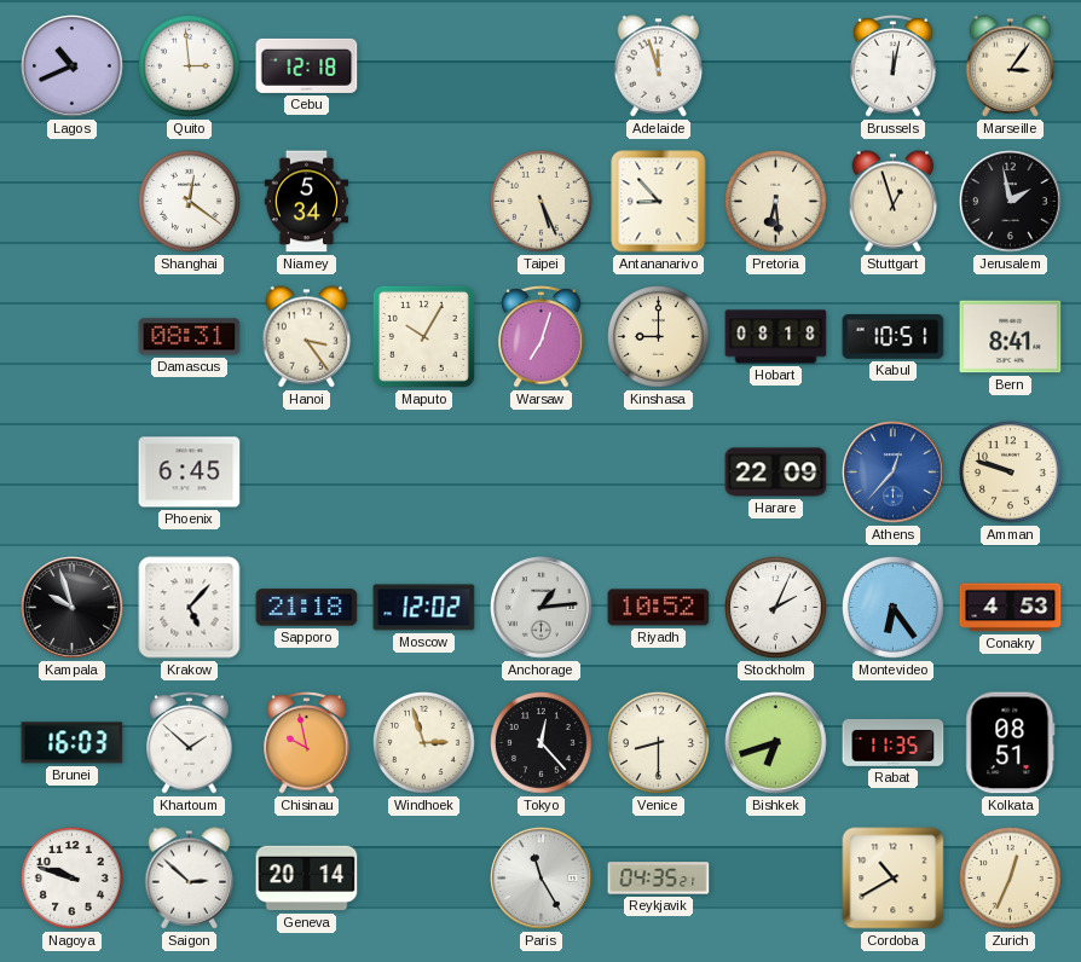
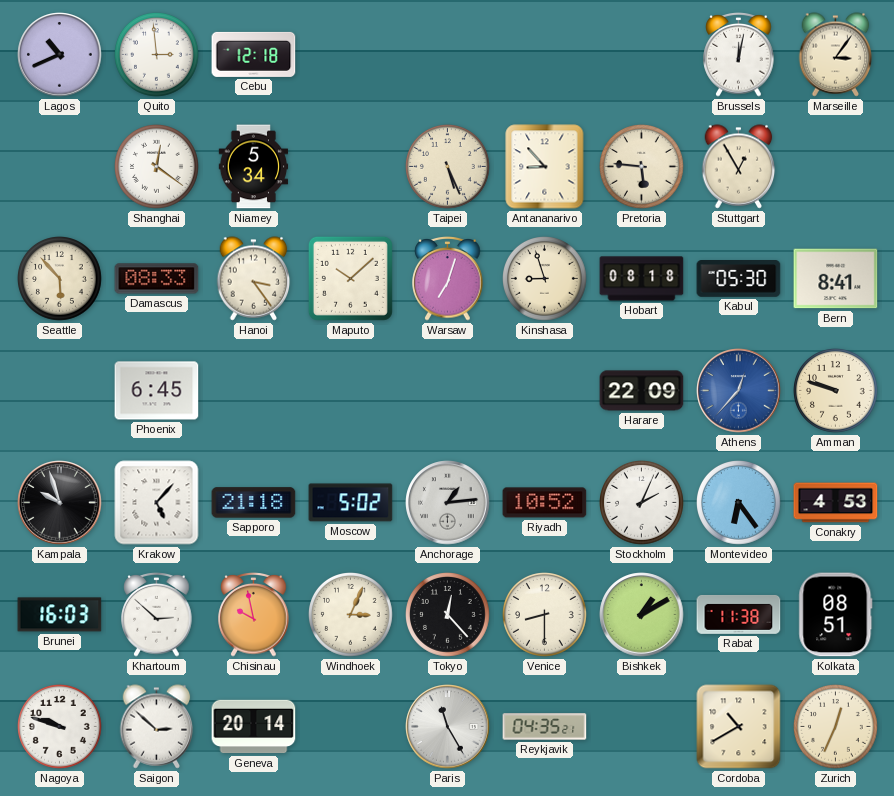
Adelaide: 11:57 -> none (659, 66)
Pretoria: 6:29 -> 5:46 (642, 167)
Stuttgart: 12:57 -> 12:55 (739, 167)
Jerusalem: 1:58 -> none (1011, 202)
Seattle: none -> 5:53 (60, 279)
Damascus: 08:31 -> 08:33 (157, 279)
Maputo: 10:05 -> 10:08 (350, 278)
Kinshasa: 9:00 -> 8:57 (545, 279)
Kabul: 10:51 -> 05:30 (739, 279)
Moscow: 12:02 -> 5:02 (351, 503)
Khartoum: 1:52 -> 2:52 (157, 615)
Windhoek: 2:57 -> 3:04 (351, 615)
Bishkek: 6:42 -> 1:10 (642, 615)
Rabat: 11:35 -> 11:38 (739, 614)
